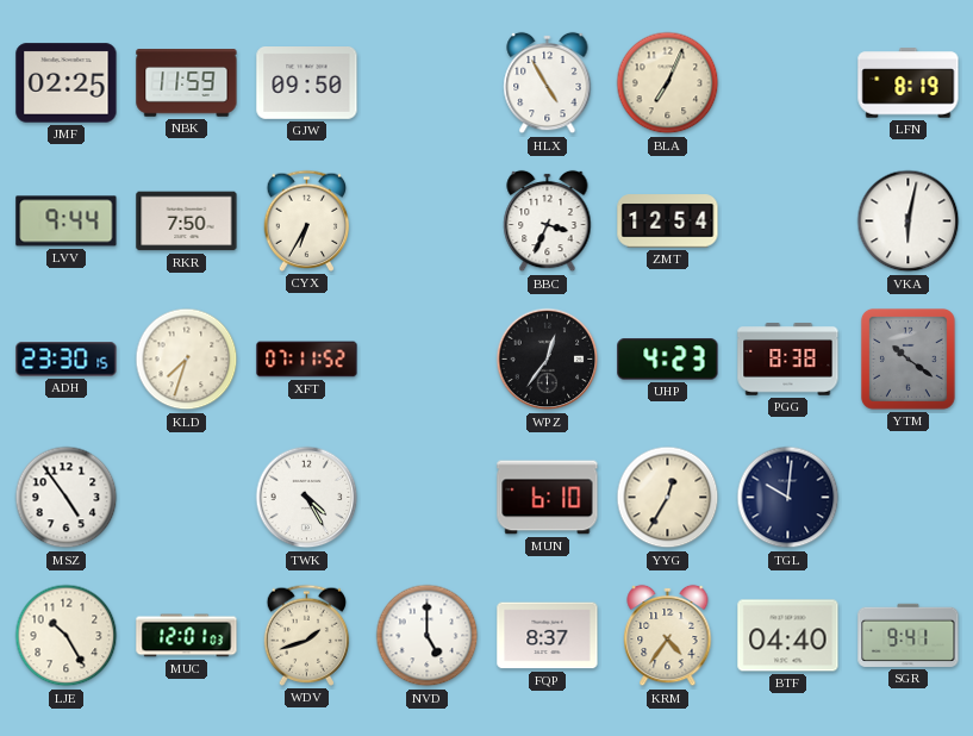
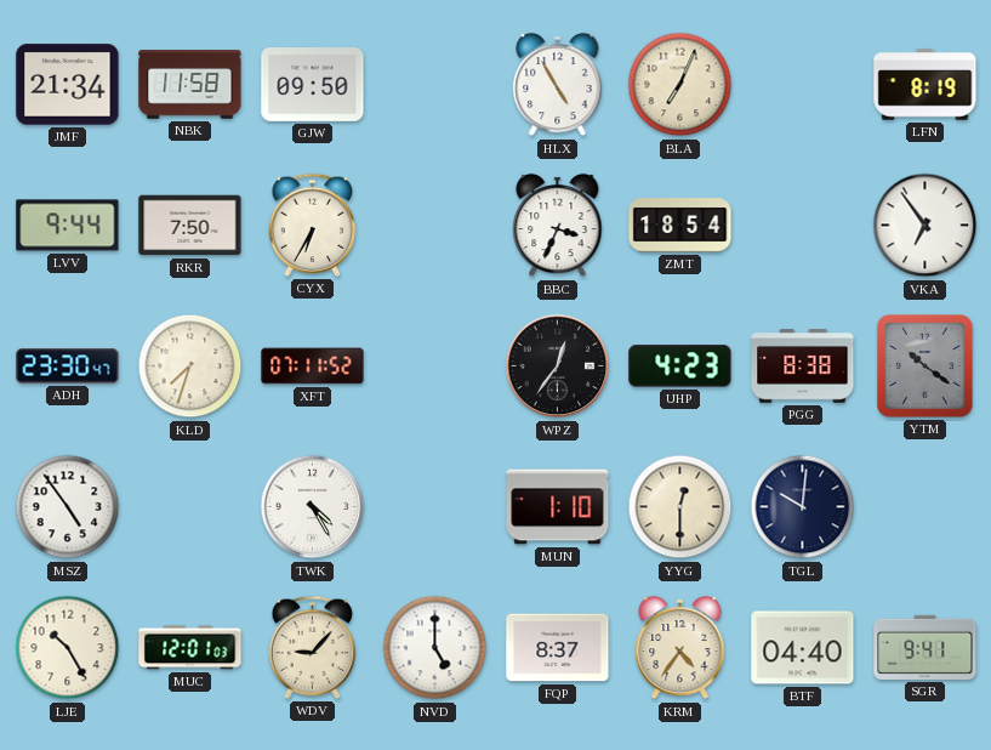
JMF: 02:25 -> 21:34 (68, 85)
NBK: 11:59 -> 11:58 (190, 85)
ZMT: 12:54 -> 18:54 (680, 226)
VKA: 6:02 -> 6:54 (925, 226)
ADH: 23:30:15 -> 23:30:47 (68, 367)
MUN: 6:10 -> 1:10 (558, 507)
YYG: 12:35 -> 12:30 (680, 507)
WDV: 1:42 -> 9:07 (313, 647)
